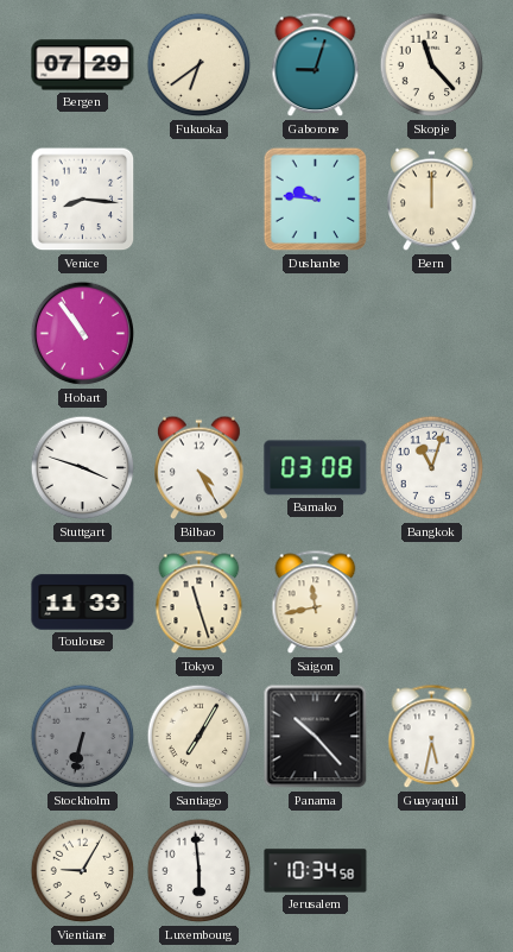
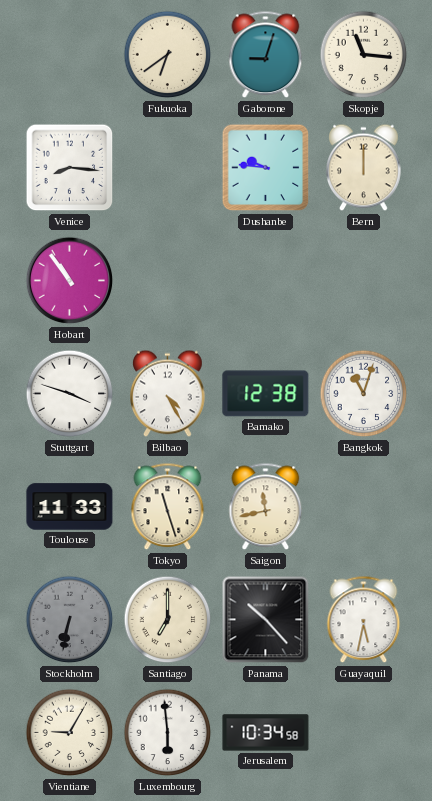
Bergen: 07:29 -> none (83, 65)
Skopje: 11:23 -> 11:16 (364, 55)
Bamako: 03:08 -> 12:38 (266, 394)
Santiago: 7:05 -> 7:00 (168, 620)
